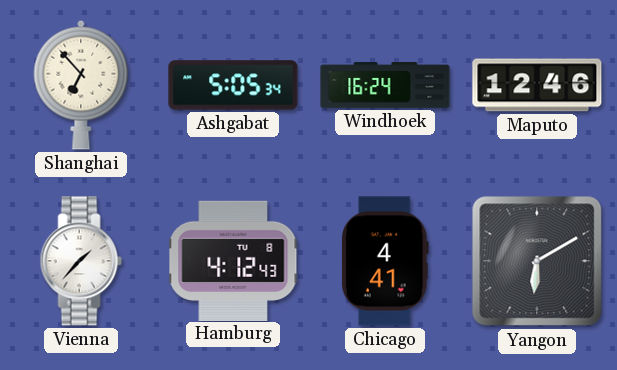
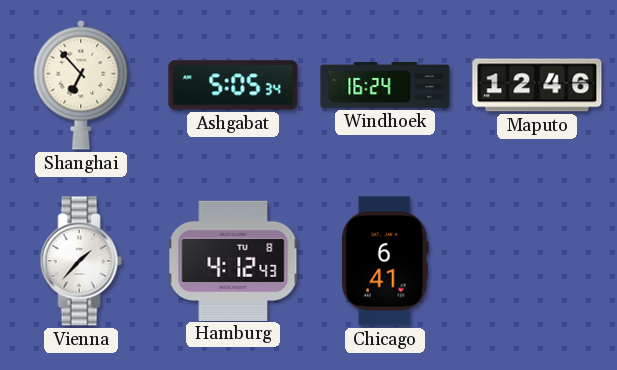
Chicago: 4:41 -> 6:41 (385, 261)
Yangon: 6:10 -> none (537, 261)
